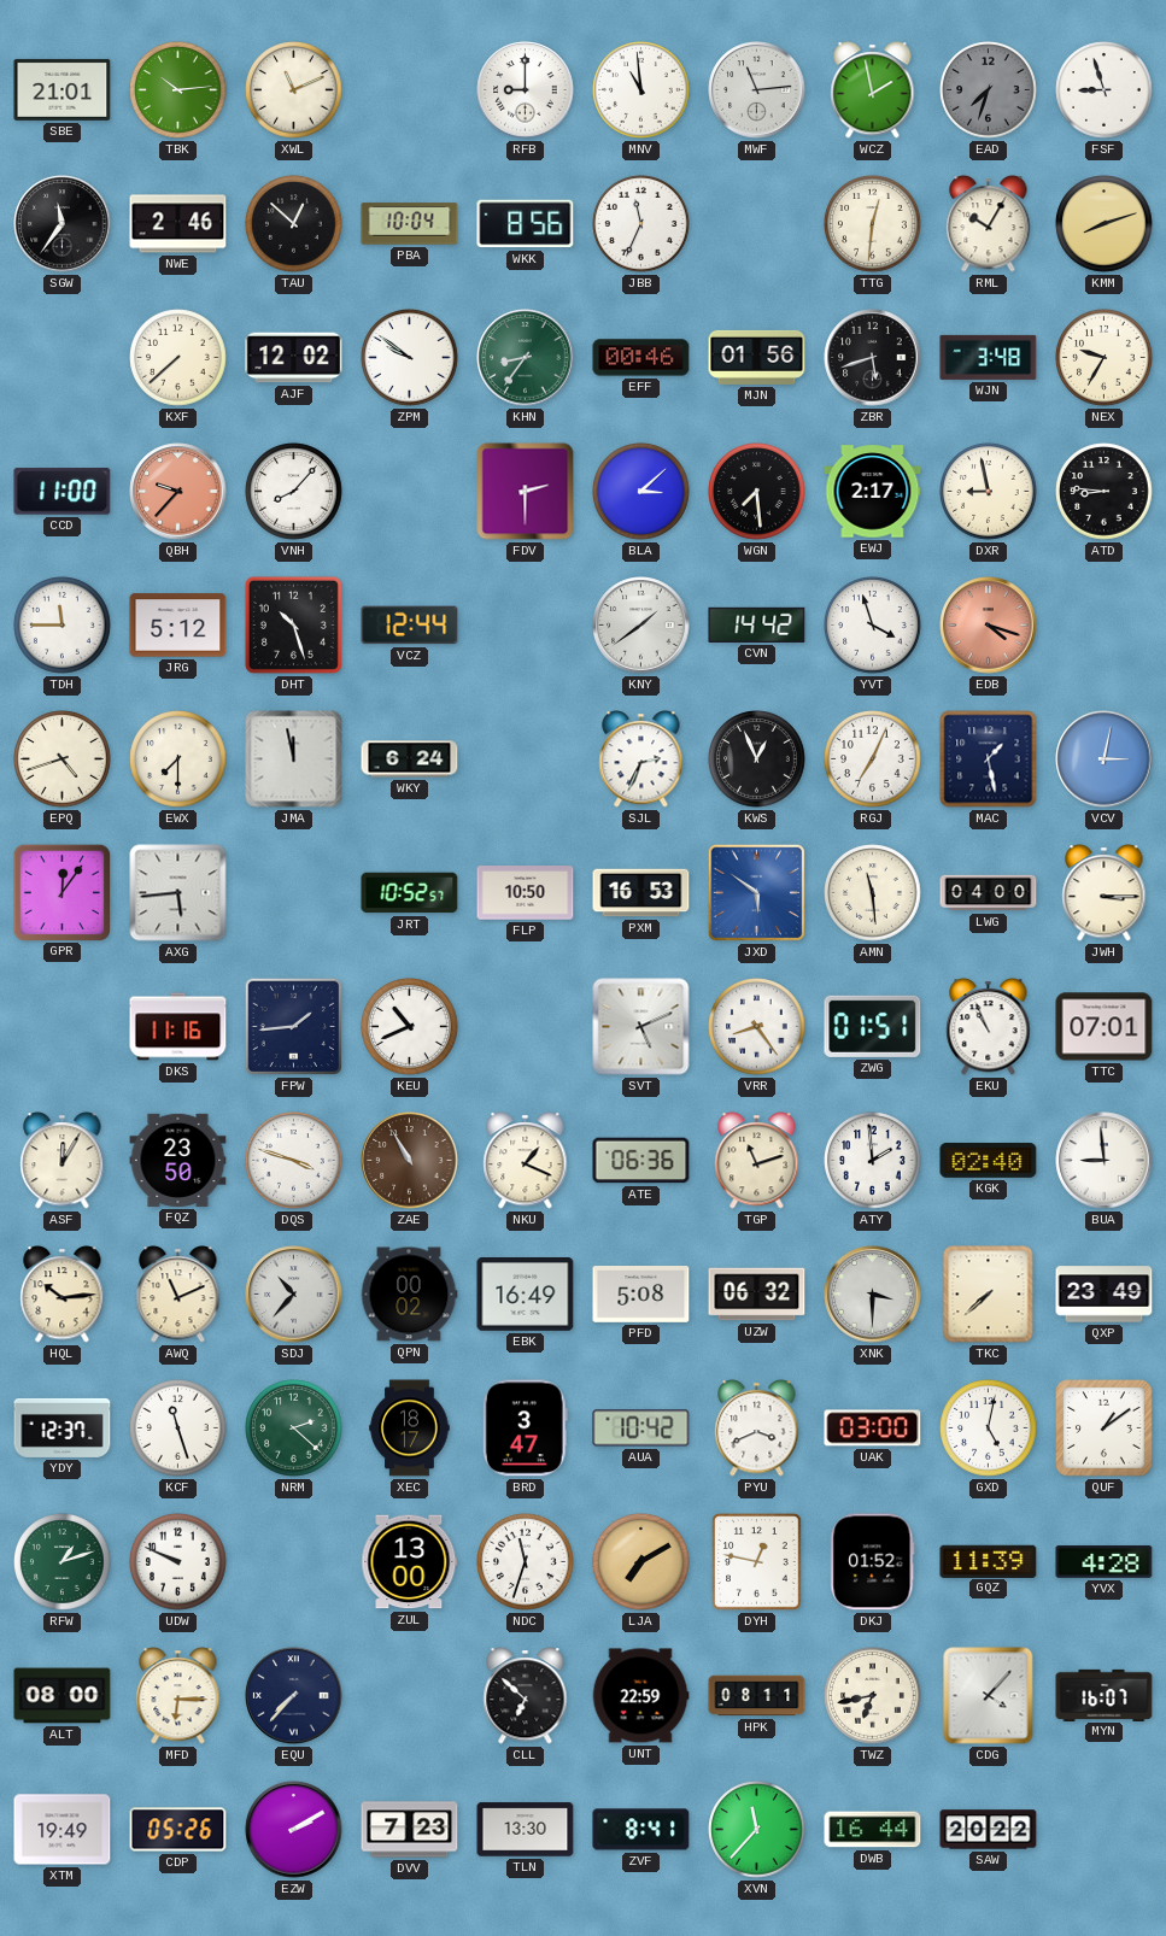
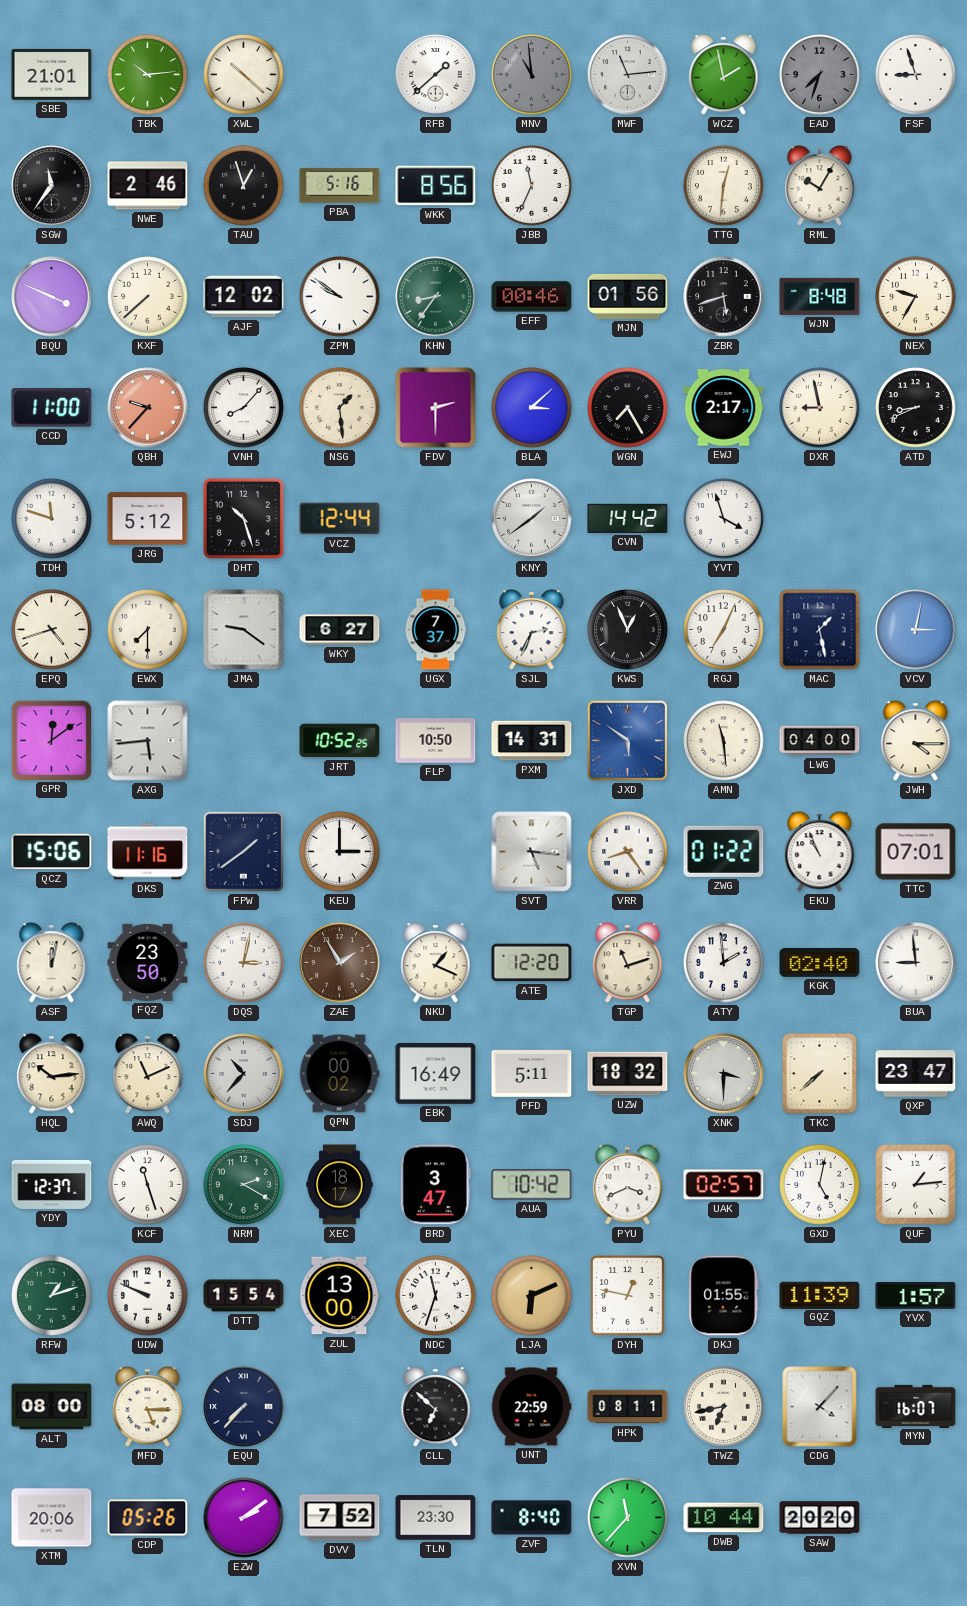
XWL: 11:11 -> 10:22 (244, 75)
RFB: 9:00 -> 1:38 (436, 75)
MNV dial: white -> grey (532, 75)
TAU: 12:52 -> 12:57 (244, 186)
PBA: 10:04 -> 5:16 (340, 186)
KMM: 8:12 -> none (1105, 224)
BQU: none -> 3:49 (52, 297)
WJN: 3:48 -> 8:48 (820, 296)
NSG: none -> 1:29 (340, 408)
WGN: 7:29 -> 7:25 (628, 408)
ATD: 8:46 -> 8:41 (916, 408)
TDH: 11:45 -> 11:48 (52, 519)
EDB: 4:18 -> none (989, 626)
JMA: 11:58 -> 9:21 (244, 630)
WKY: 6:24 -> 6:27 (340, 630)
UGX: none -> 7:37 (436, 630)
GPR: 12:06 -> 12:09 (51, 740)
JRT: 10:52:57 -> 10:52:25 (340, 741)
PXM: 16:53 -> 14:31 (532, 741)
JWH: 3:15 -> 4:15 (916, 741)
QCZ: none -> 15:06 (52, 852)
FPW: 1:44 -> 1:39 (243, 851)
KEU: 10:41 -> 3:00 (340, 852)
SVT: 5:11 -> 5:16 (532, 852)
ZWG: 01:51 -> 01:22 (724, 851)
ASF: 12:05 -> 12:02 (52, 963)
DQS: 3:48 -> 3:02 (244, 963)
ZAE: 10:55 -> 1:55 (340, 963)
ATE: 06:36 -> 12:20 (532, 963)
PFD: 5:08 -> 5:11 (532, 1074)
UZW: 06:32 -> 18:32 (628, 1074)
QXP: 23:49 -> 23:47 (916, 1074)
NRM: 2:22 -> 2:20 (244, 1185)
UAK: 03:00 -> 02:57 (724, 1185)
QUF: 1:09 -> 1:14 (916, 1185)
DTT: none -> 15:54 (244, 1296)
LJA: 7:10 -> 6:11 (532, 1296)
DKJ: 01:52 -> 01:55 (724, 1296)
YVX: 4:28 -> 1:57 (916, 1296)
MFD: 6:15 -> 5:15 (148, 1407)
XTM: 19:49 -> 20:06 (52, 1518)
EZW: 2:10 -> 2:09 (244, 1518)
DVV: 7:23 -> 7:52 (340, 1518)
TLN: 13:30 -> 23:30 (436, 1518)
ZVF: 8:41 -> 8:40 (532, 1518)
DWB: 16:44 -> 10:44 (724, 1518)
SAW: 20:22 -> 20:20 (820, 1518)
